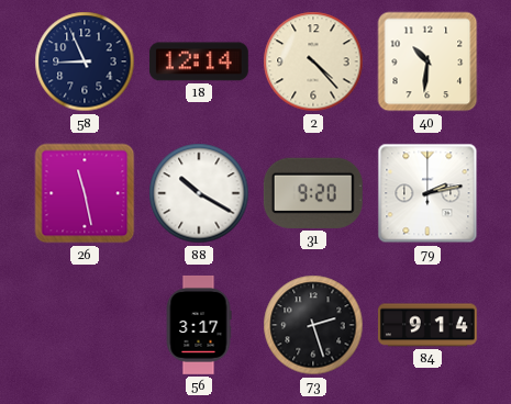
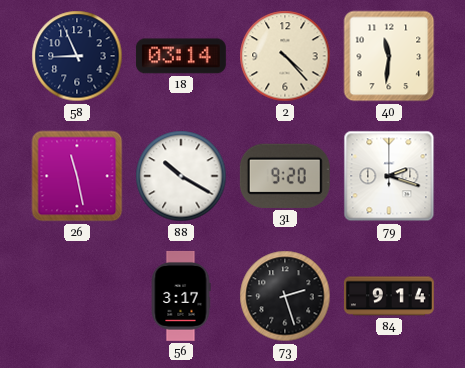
18: 12:14 -> 03:14 (181, 56)
40: 10:31 -> 11:31 (389, 56)
79: 2:13 -> 2:18 (389, 176)
